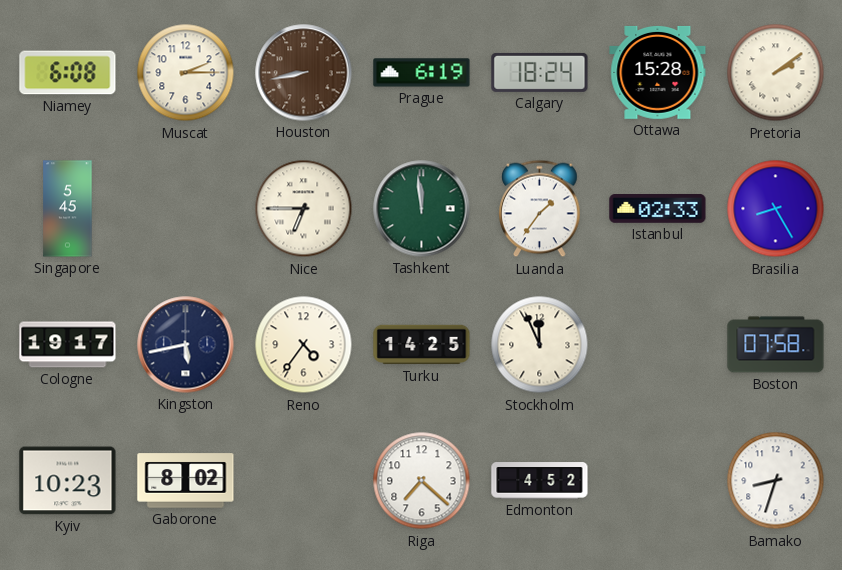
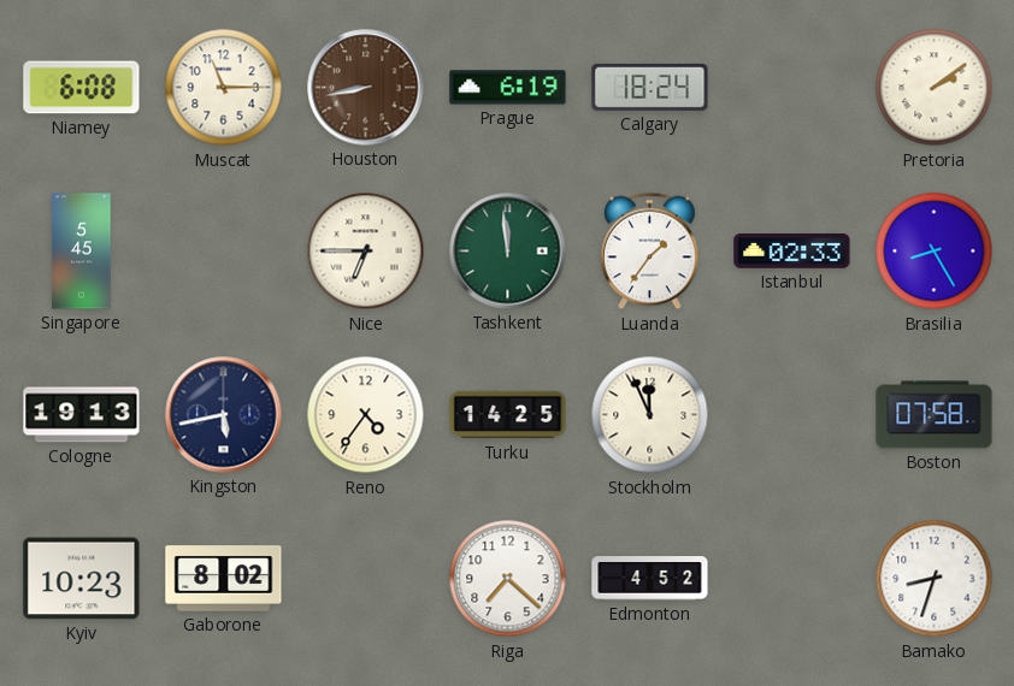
Muscat: 2:15 -> 11:15 (224, 88)
Ottawa: 15:28 -> none (658, 72)
Cologne: 19:17 -> 19:13 (82, 415)
